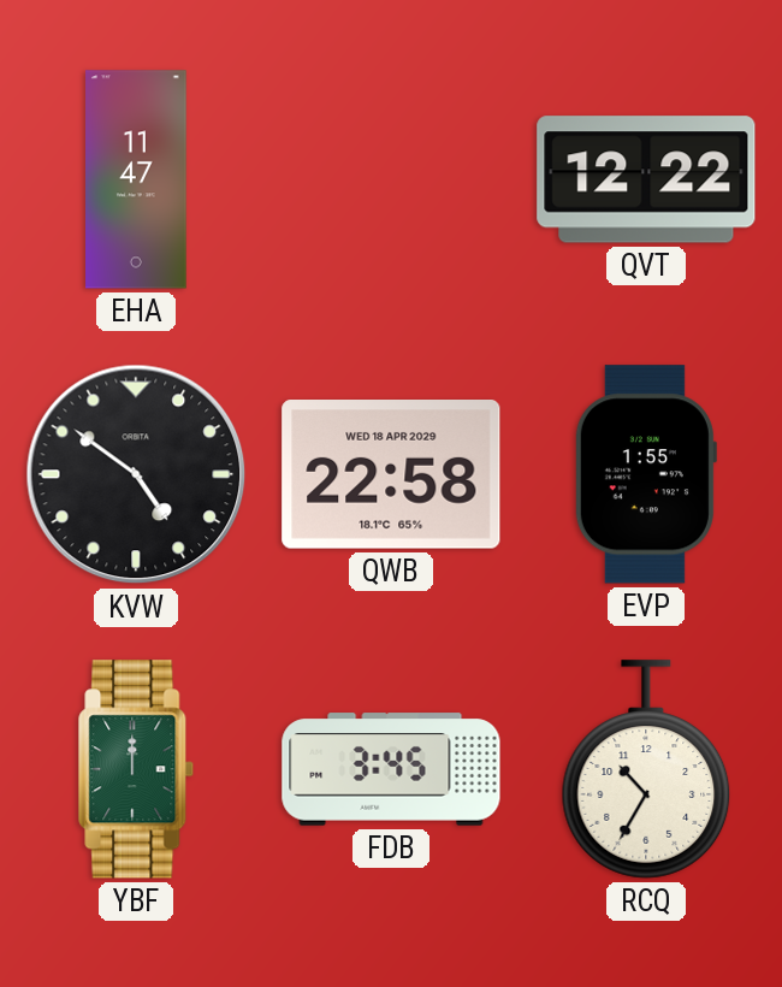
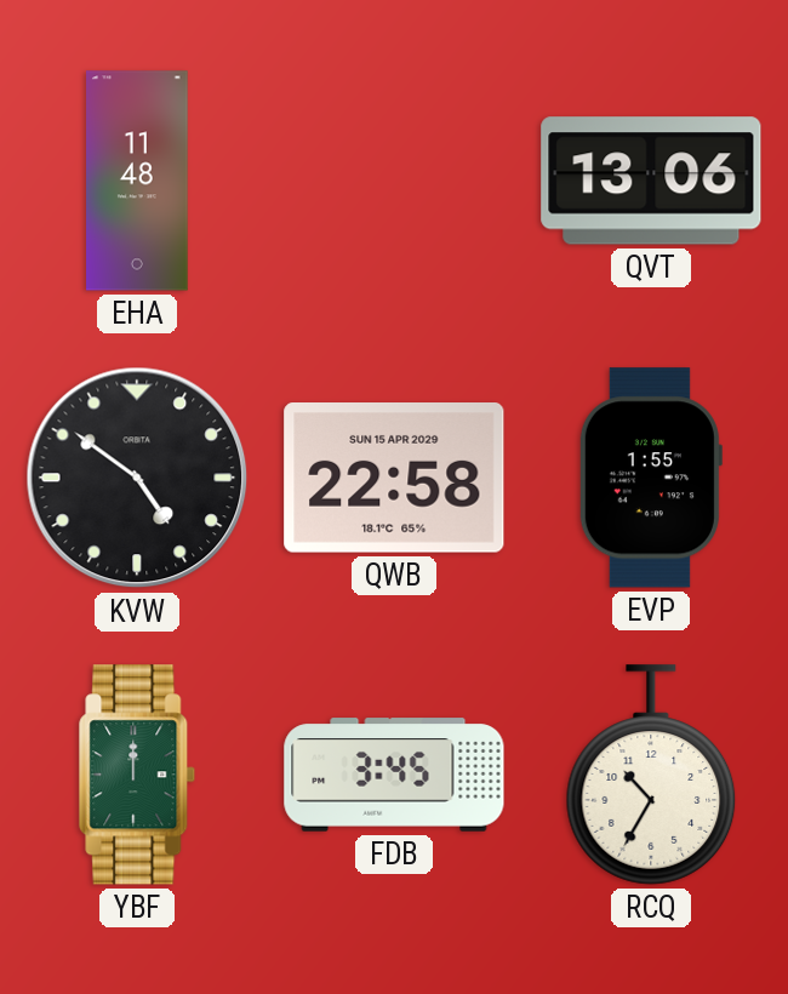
EHA: 11:47 -> 11:48 (137, 181)
QVT: 12:22 -> 13:06 (651, 181)
QWB date: WED 18 APR 2029 -> SUN 15 APR 2029 (394, 478)
